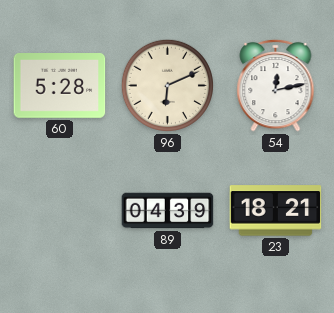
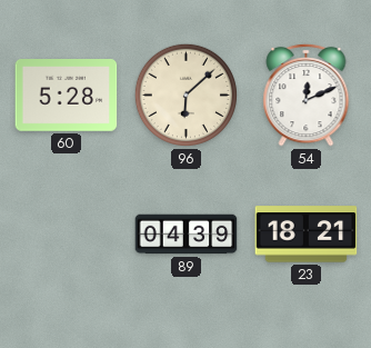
96: 6:11 -> 6:08 (185, 95)
54: 12:13 -> 12:11 (307, 95)
